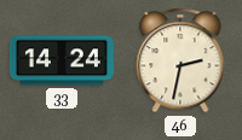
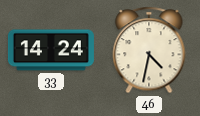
46: 2:32 -> 4:32 (149, 50)
